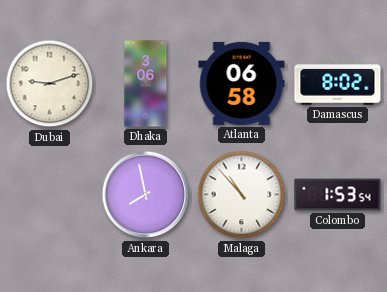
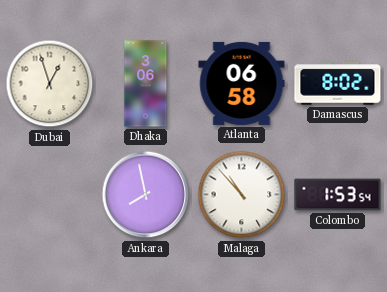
Dubai: 9:12 -> 12:57 (50, 84)
